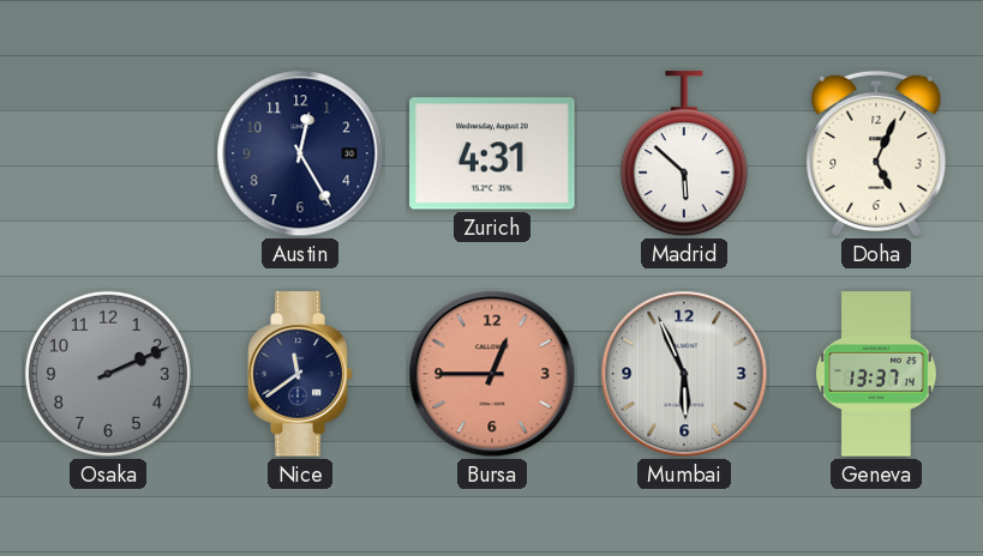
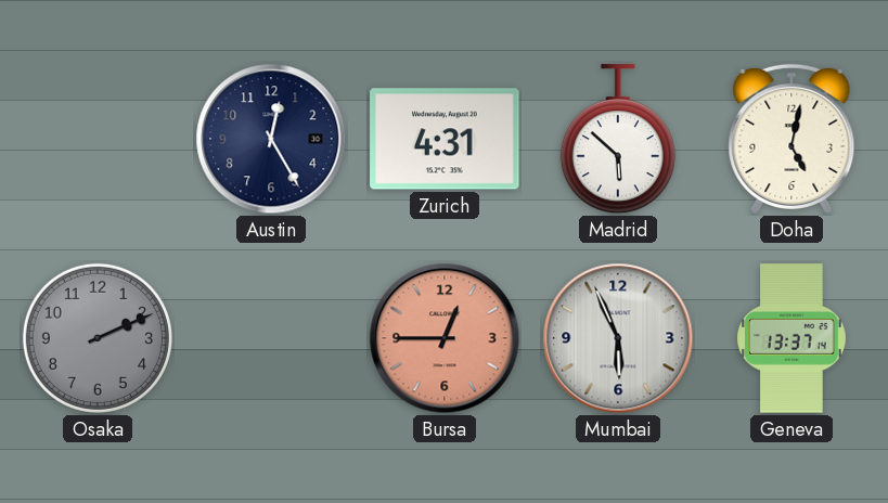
Doha: 5:04 -> 5:02 (792, 139)
Nice: 11:39 -> none (300, 374)
